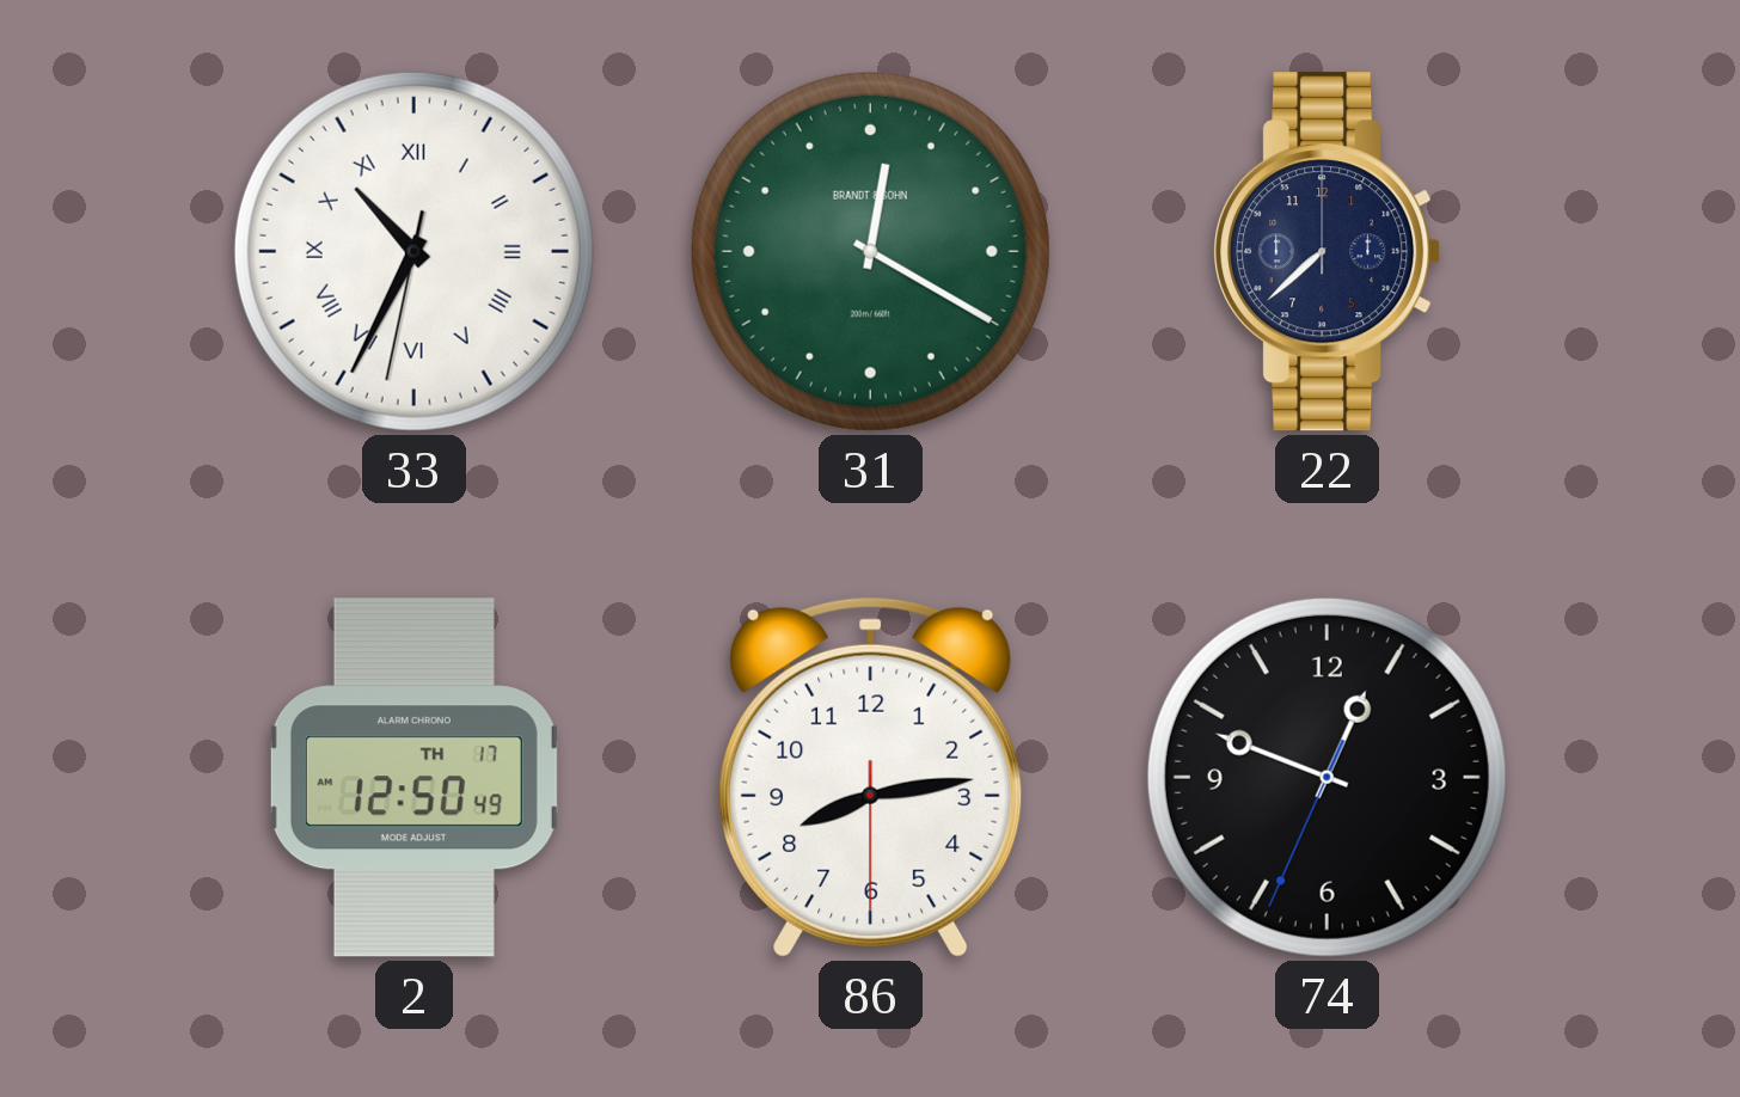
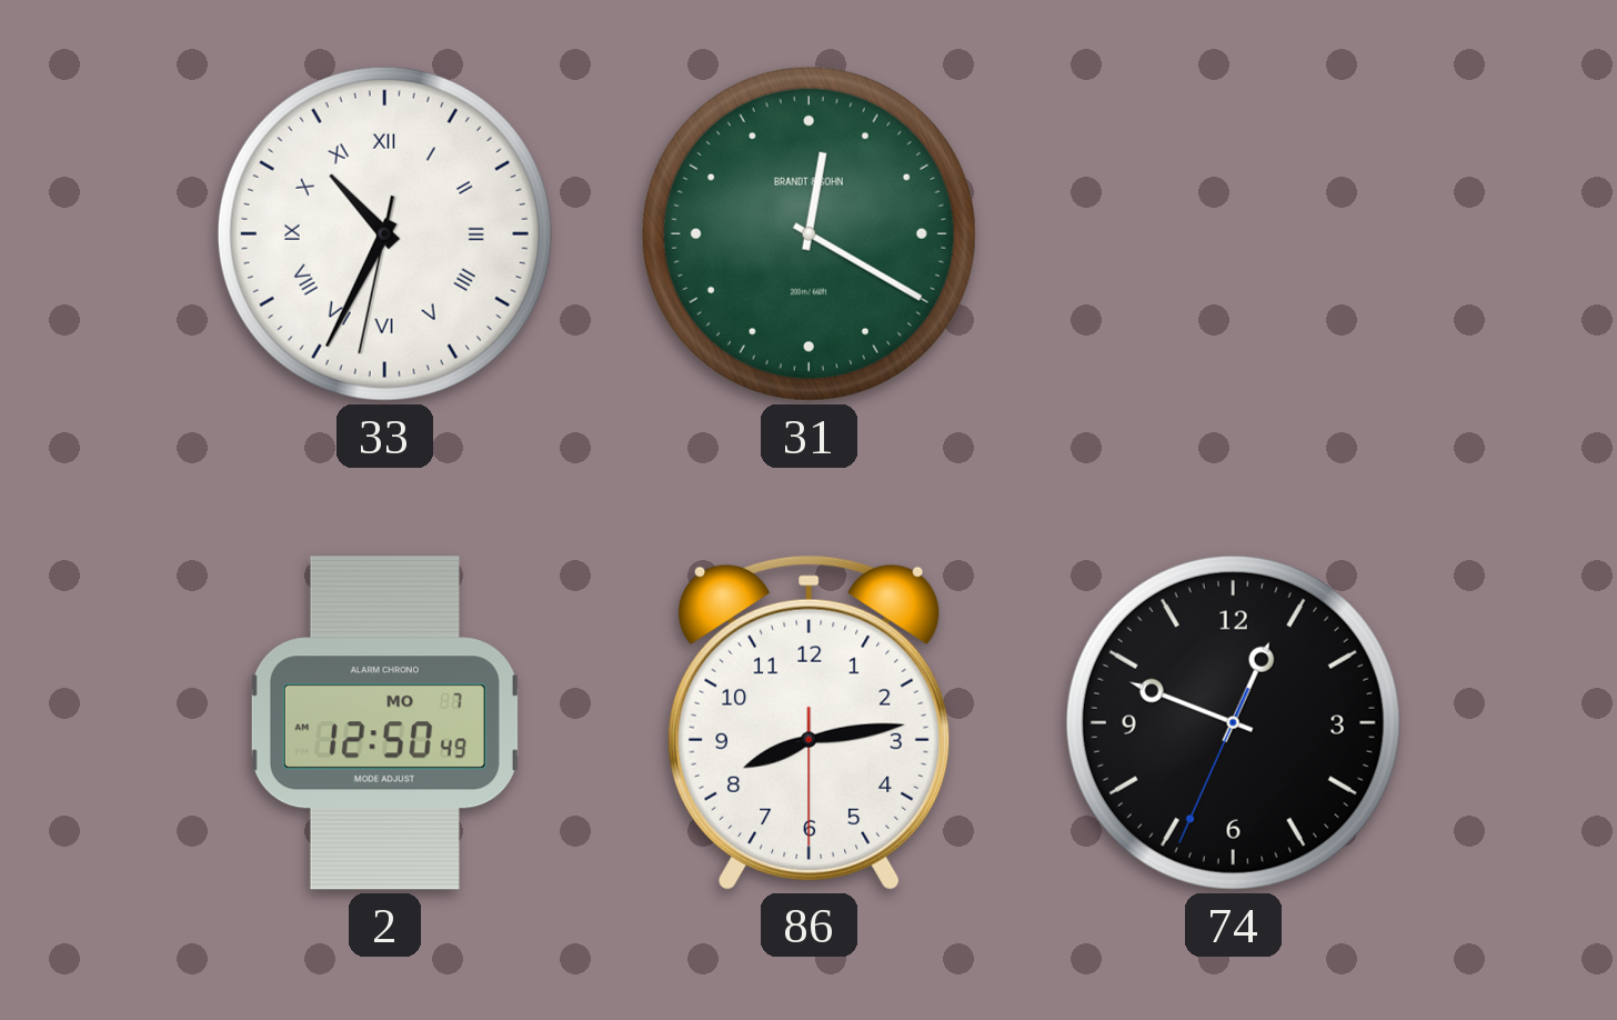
22: 7:38 -> none (1328, 252)
2 date: TH 17 -> MO 7 (384, 723)
